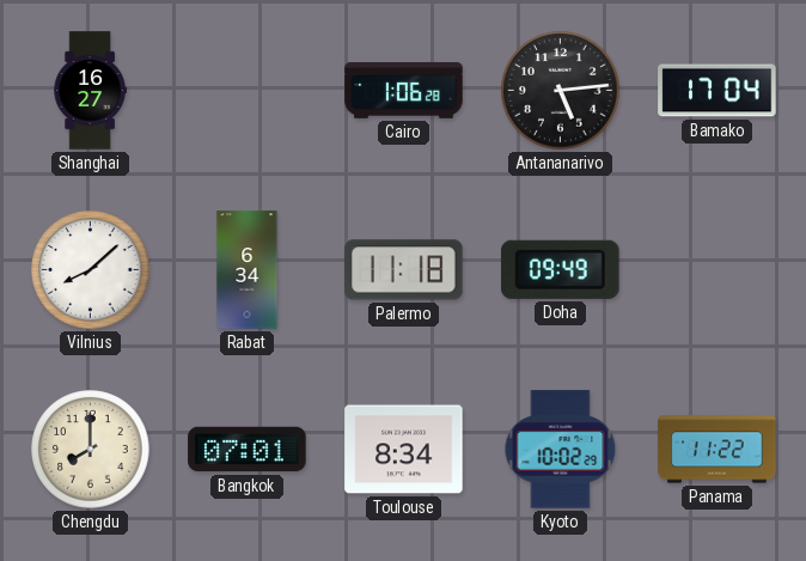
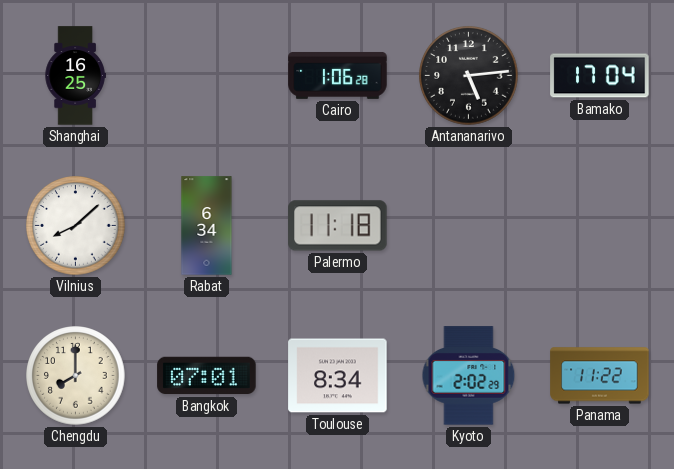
Shanghai: 16:27 -> 16:25 (75, 76)
Doha: 09:49 -> none (561, 269)
Kyoto: 10:02 -> 2:02 (469, 376)
